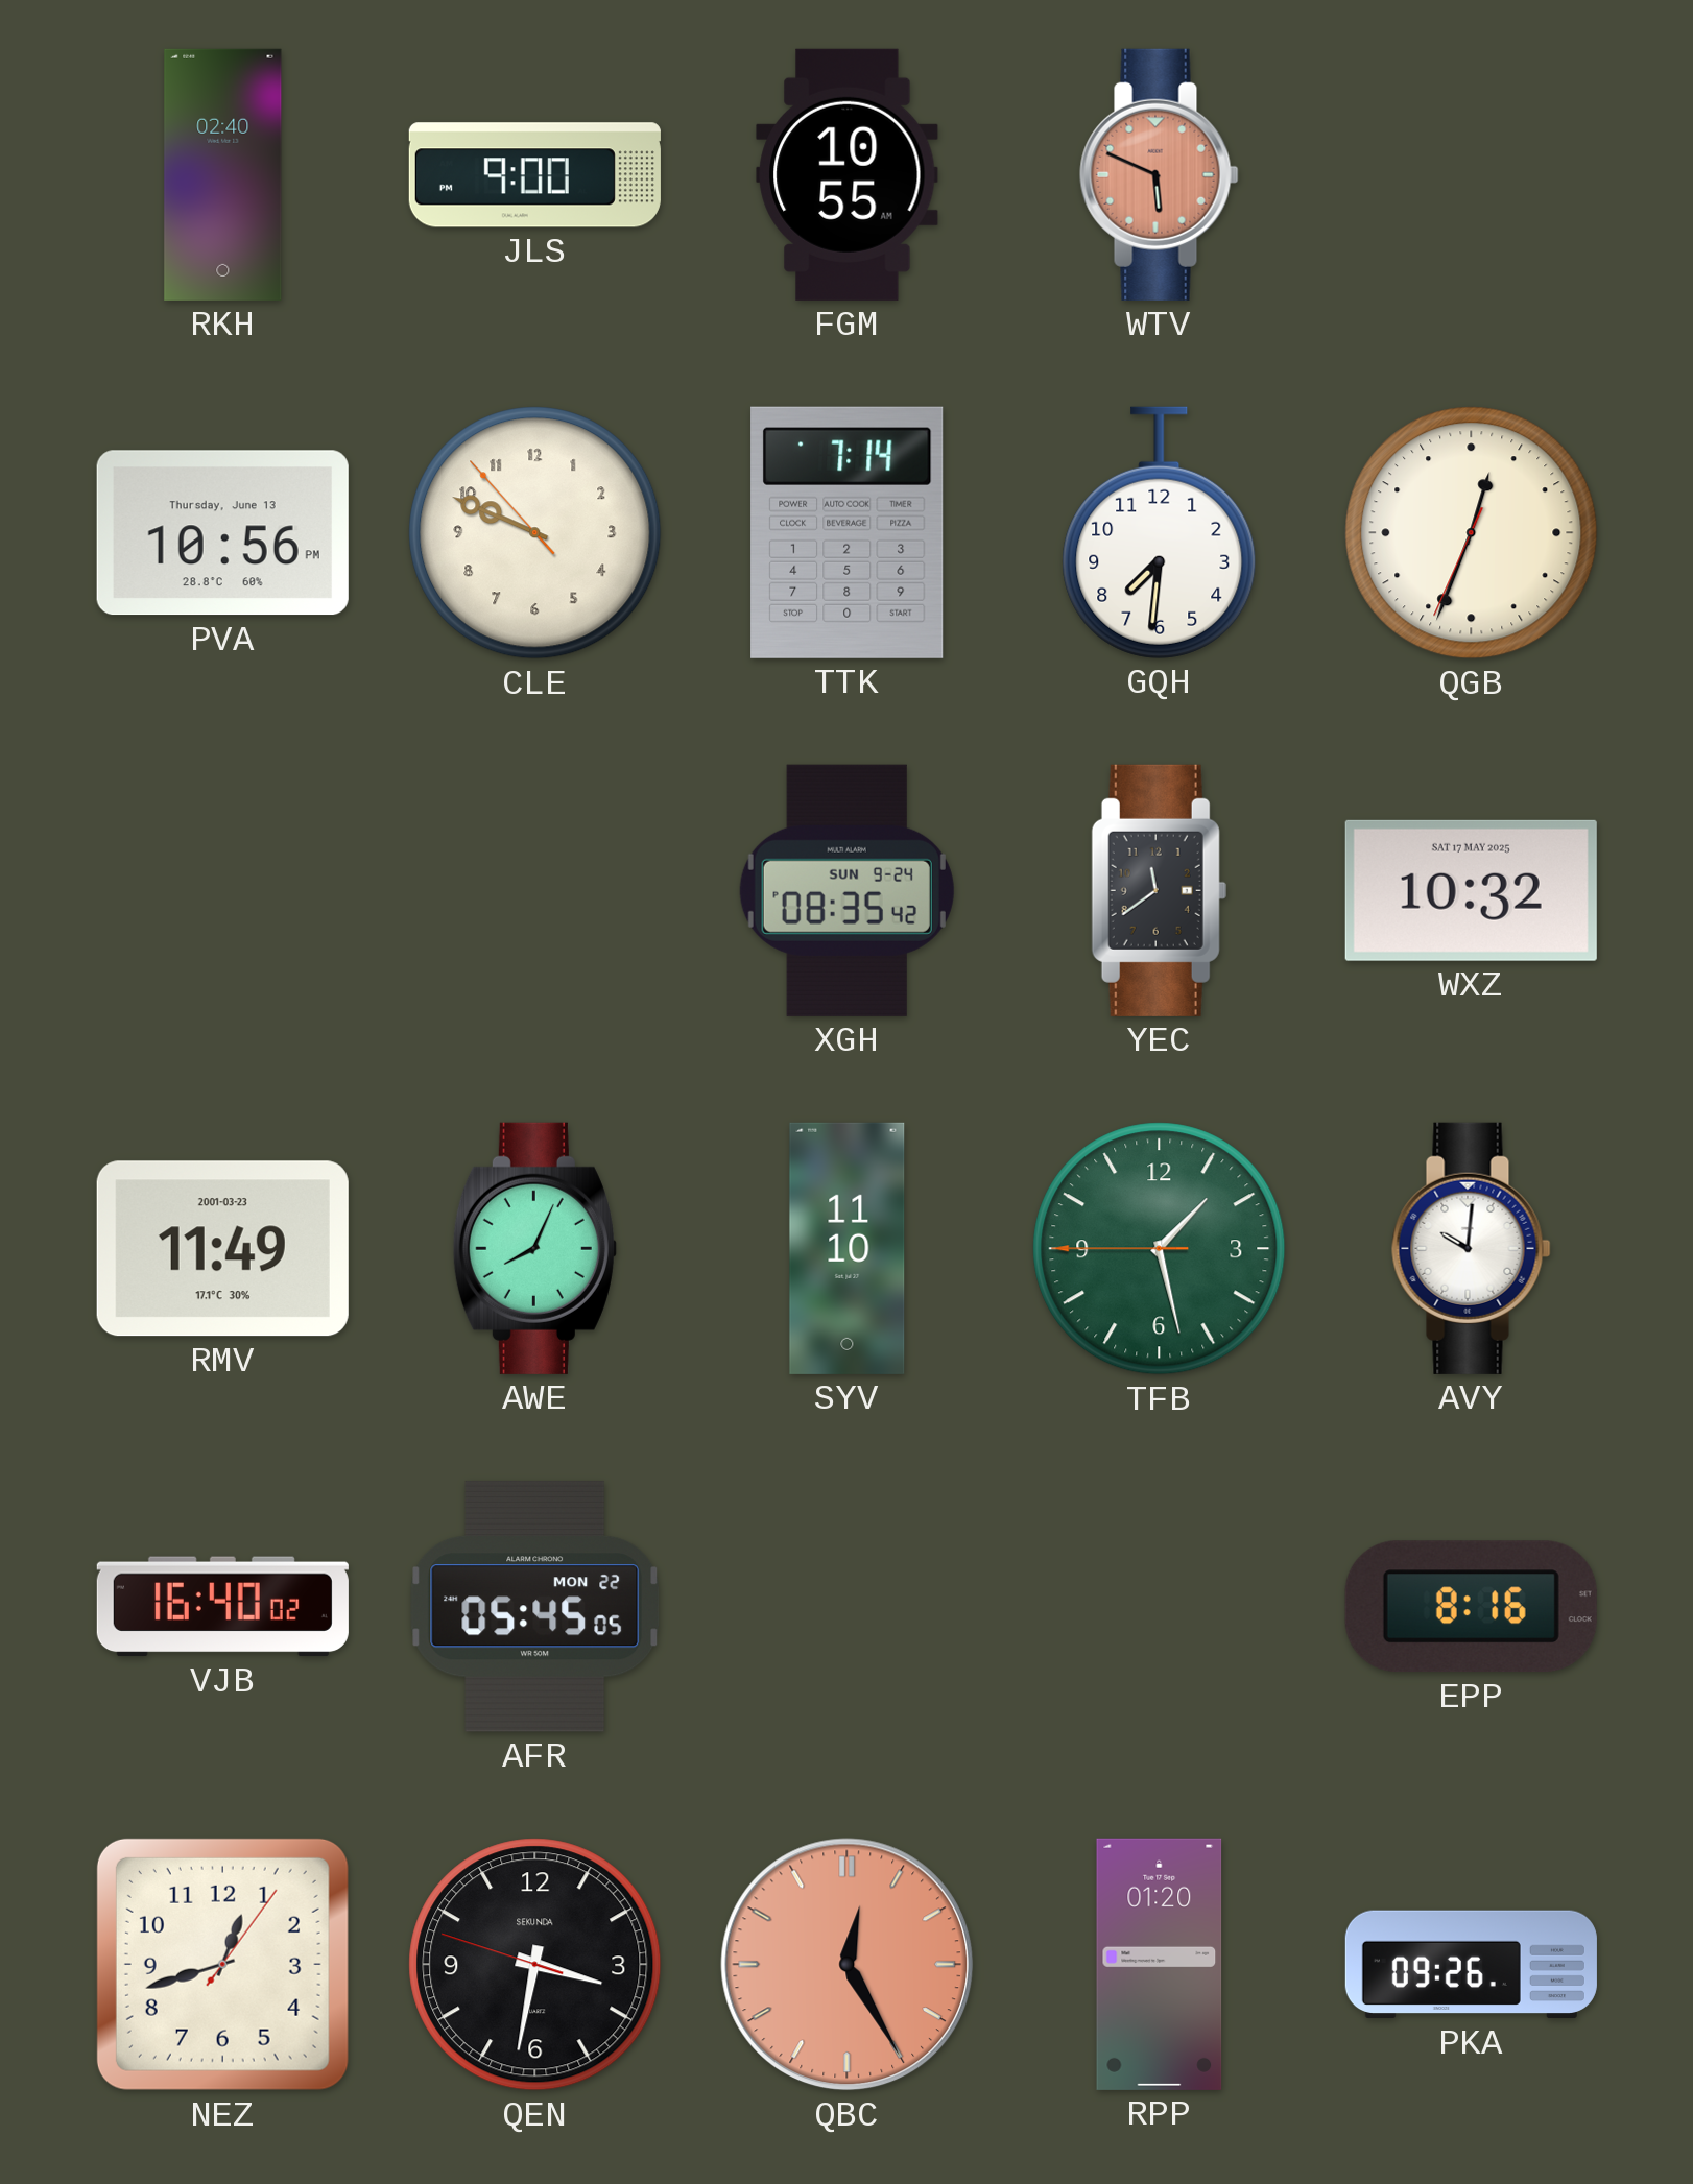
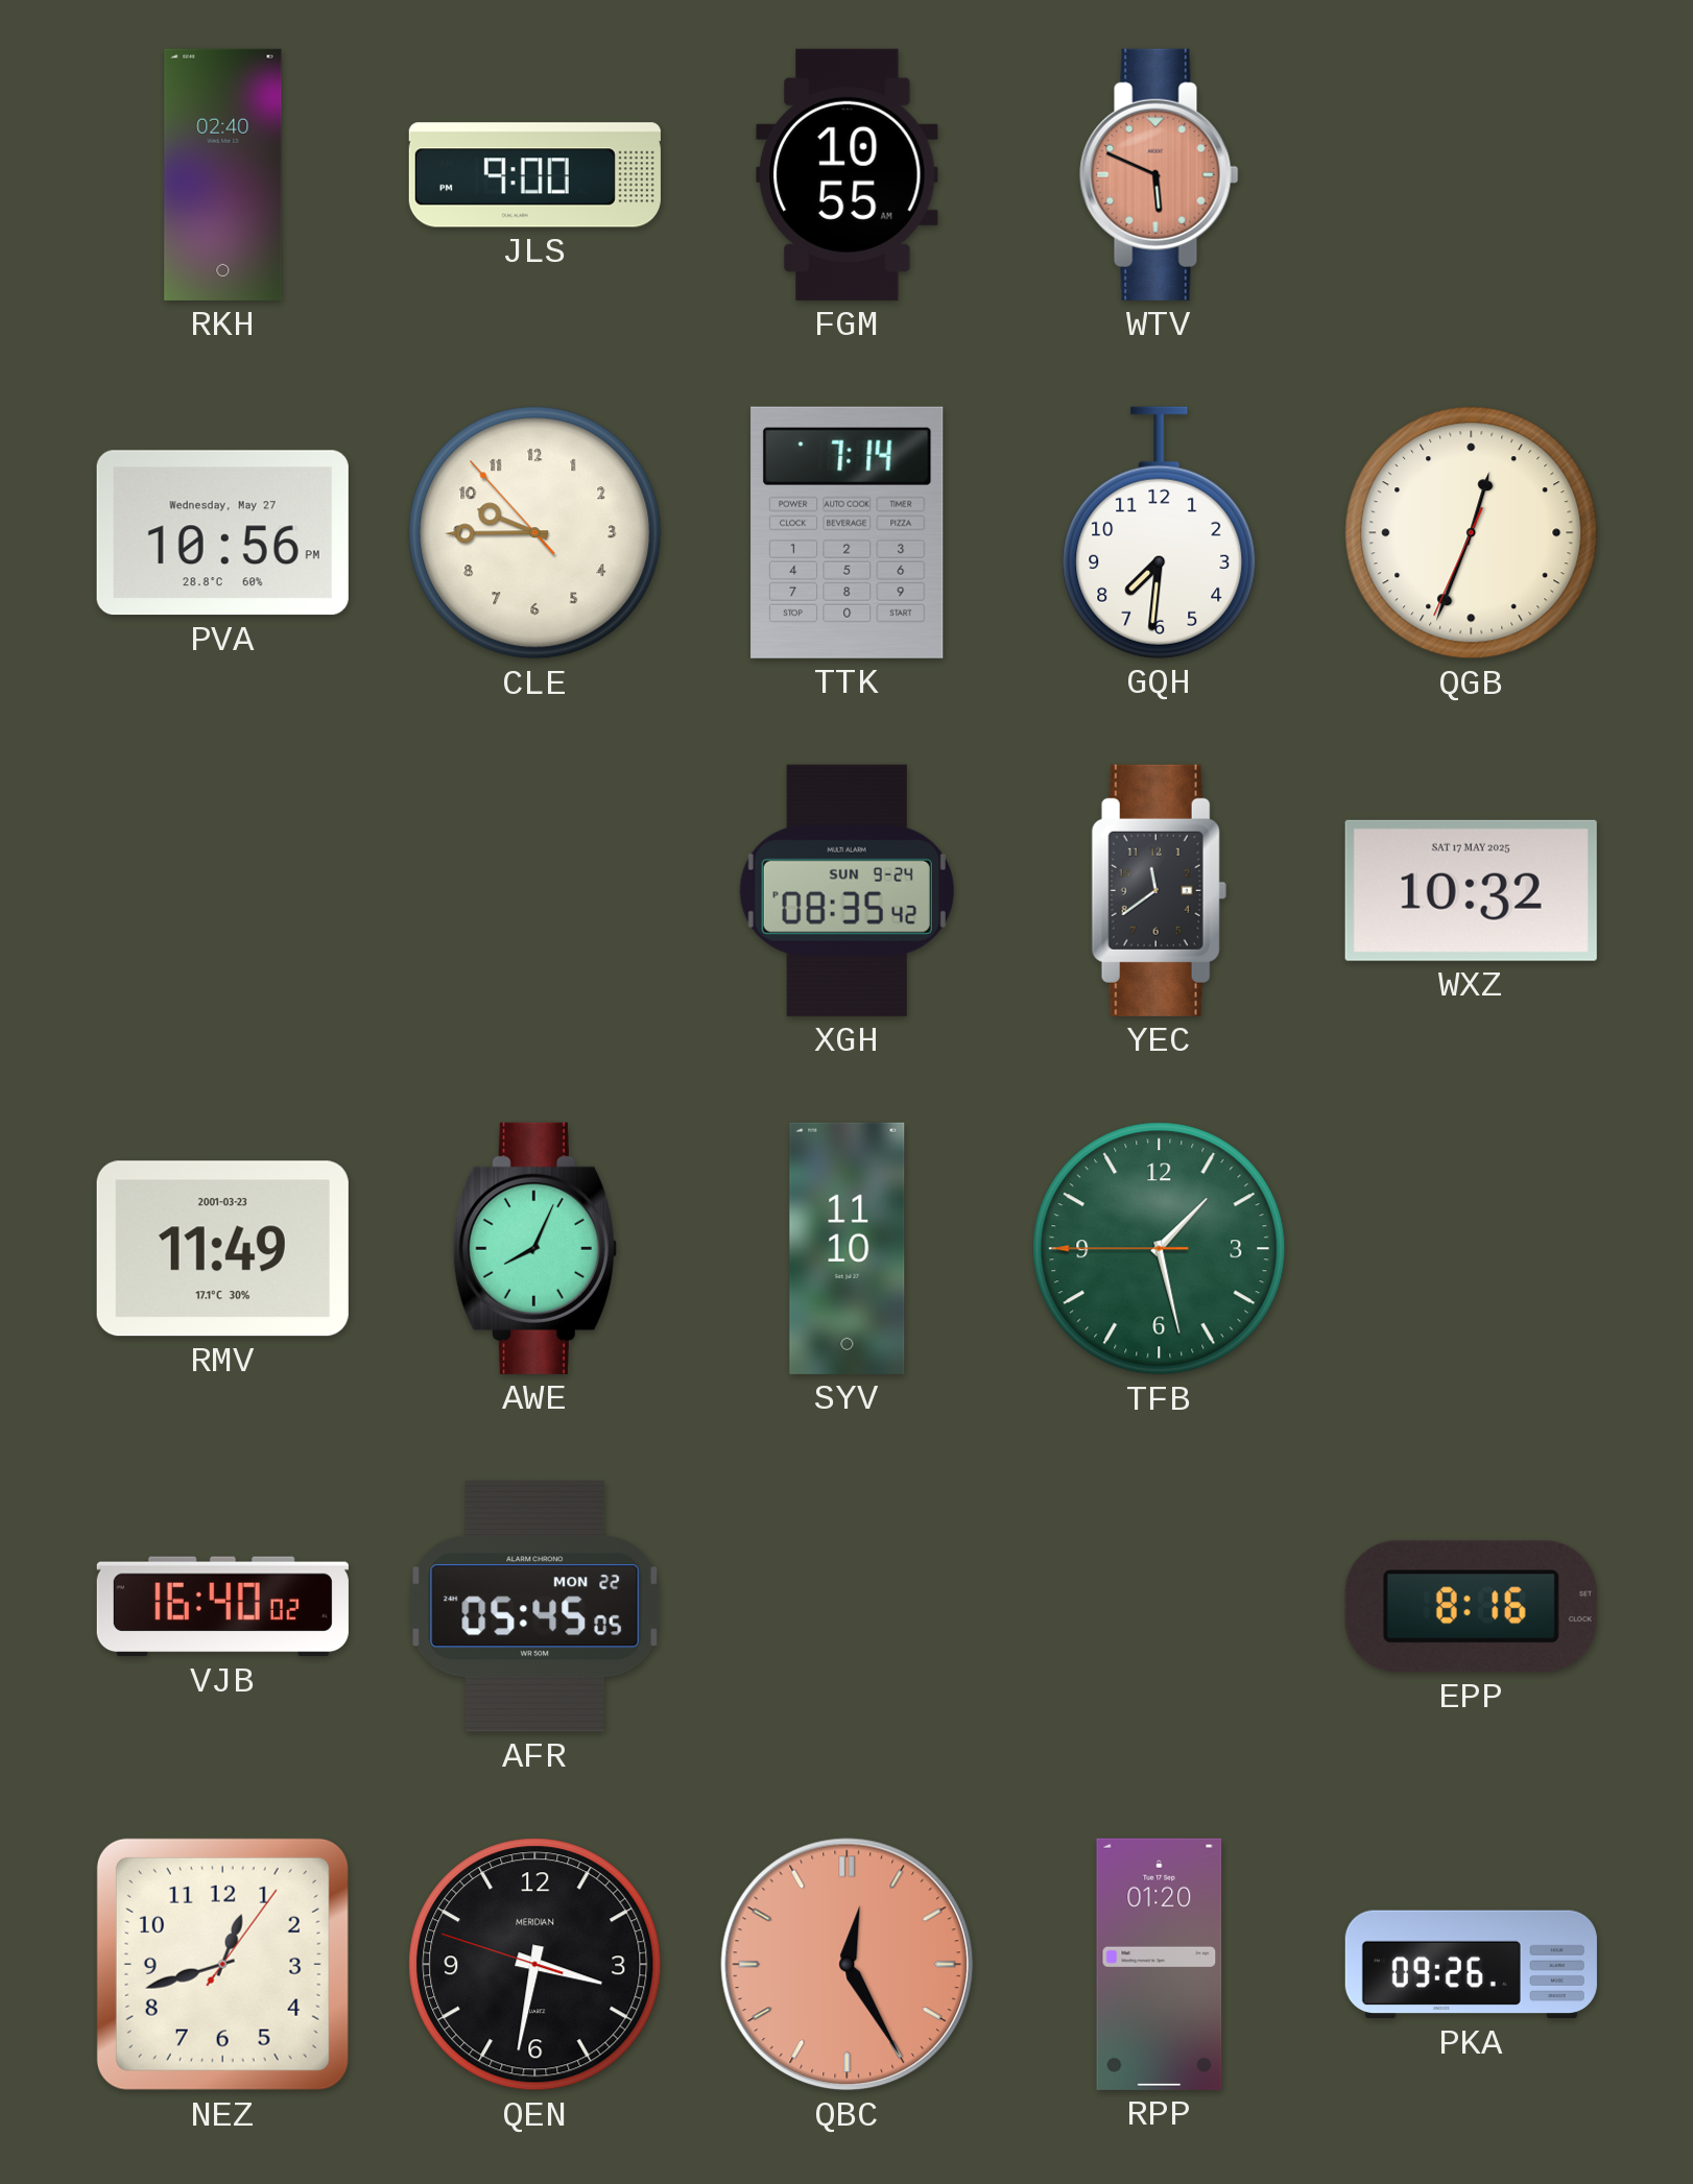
PVA date: Thursday, June 13 -> Wednesday, May 27 (222, 533)
CLE: 9:48 -> 9:44 (535, 533)
AVY: 10:01 -> none (1472, 1248)
QEN brand: SEKUNDA -> MERIDIAN (535, 1965)
